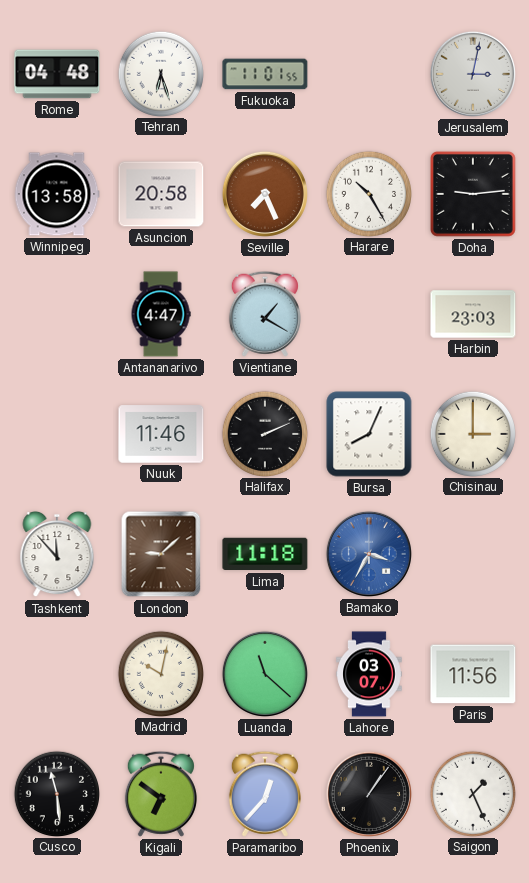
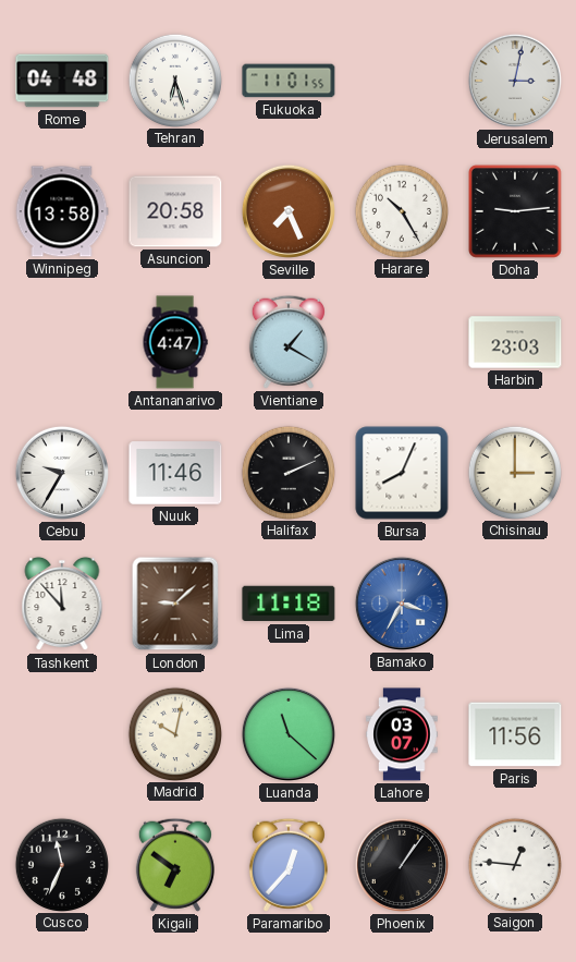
Cebu: none -> 9:35 (62, 473)
Cusco: 11:29 -> 11:34 (61, 864)
Saigon: 1:26 -> 12:46 (514, 864)
